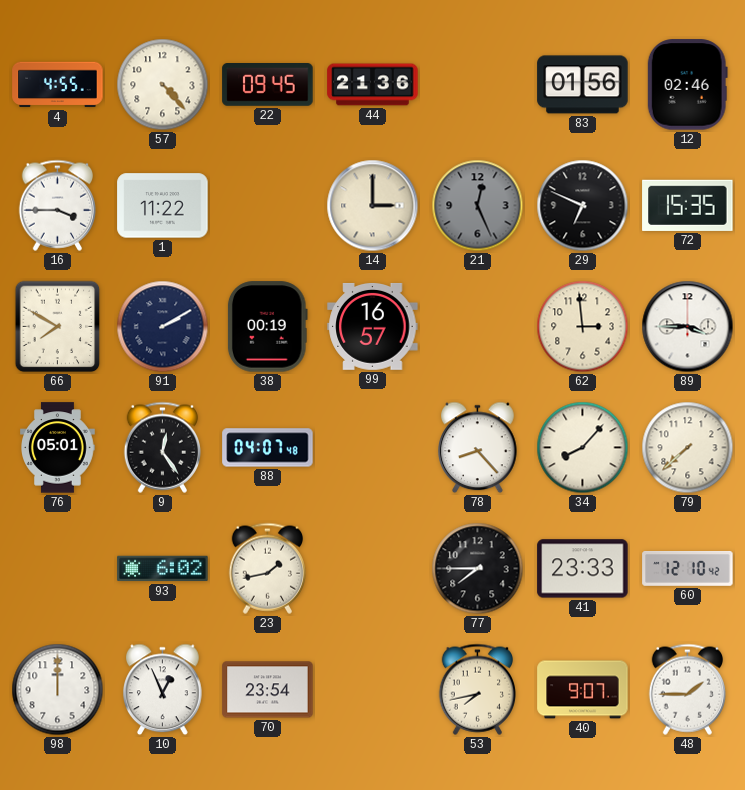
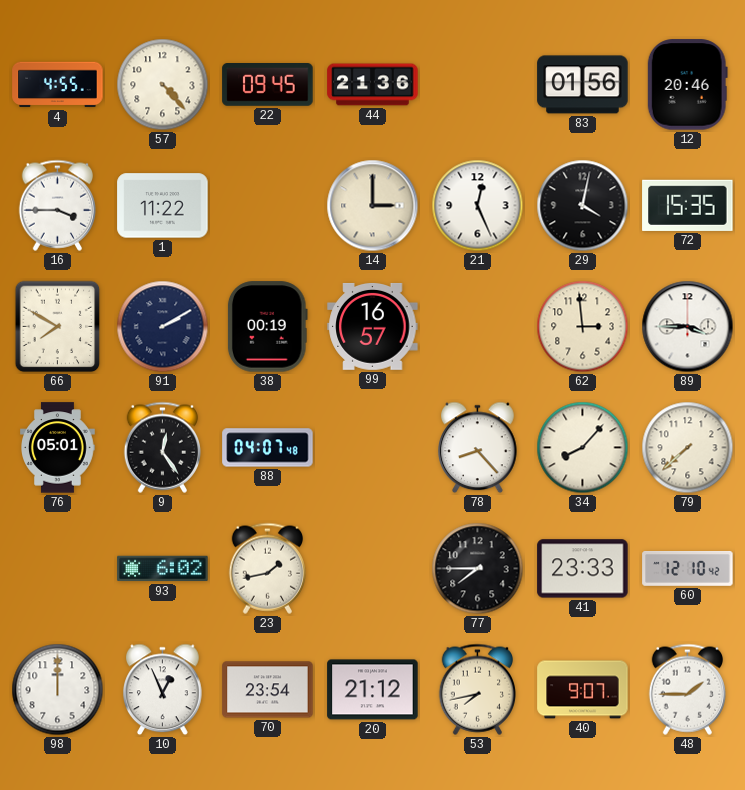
12: 02:46 -> 20:46 (687, 85)
21 dial: grey -> white (478, 206)
29: 6:49 -> 4:02 (583, 206)
20: none -> 21:12 (373, 690)
